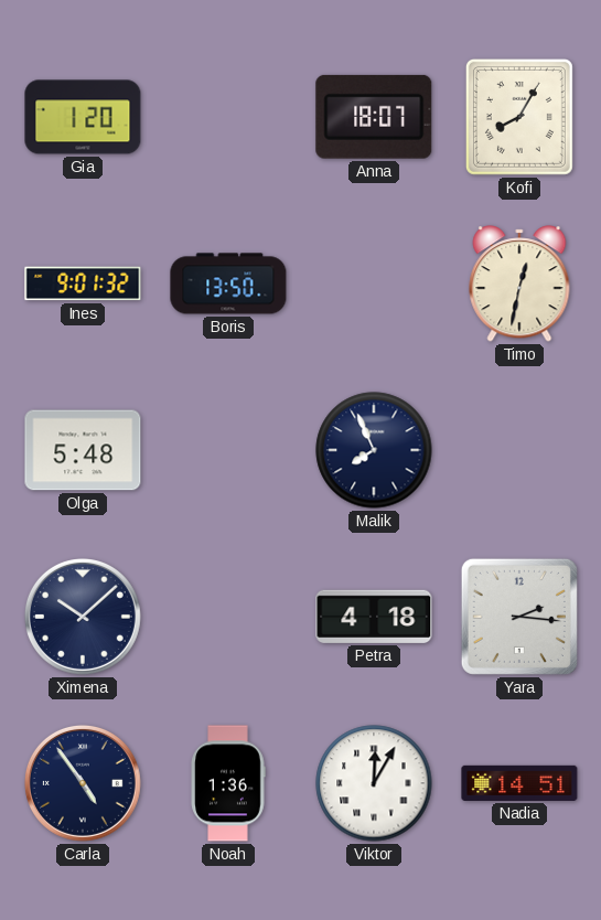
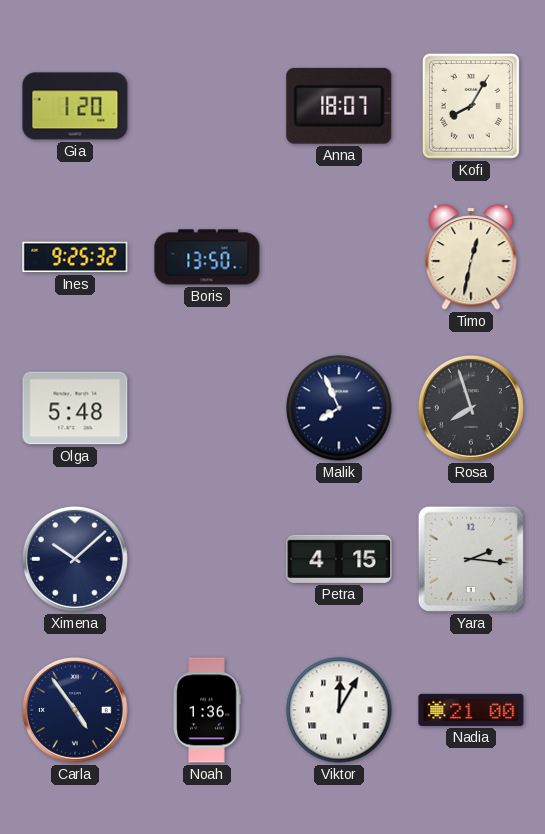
Ines: 9:01 -> 9:25 (75, 257)
Rosa: none -> 7:57 (471, 408)
Petra: 4:18 -> 4:15 (339, 559)
Nadia: 14:51 -> 21:00 (471, 710)
